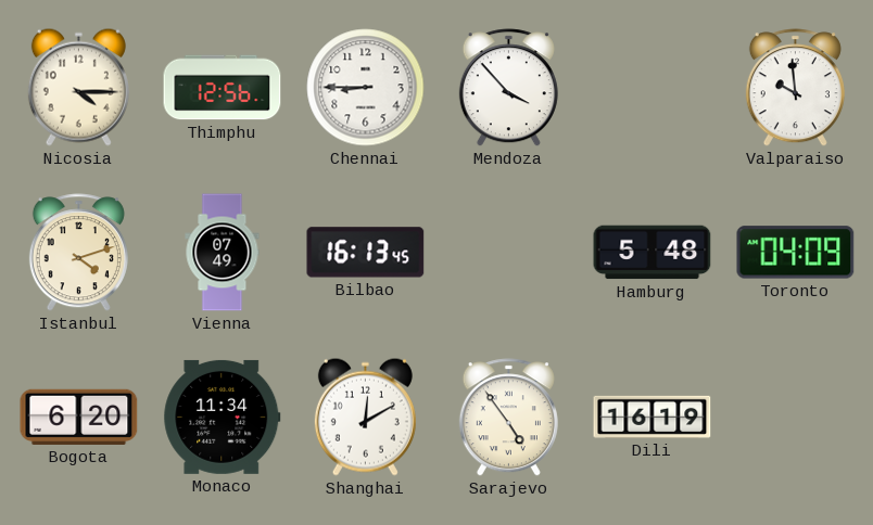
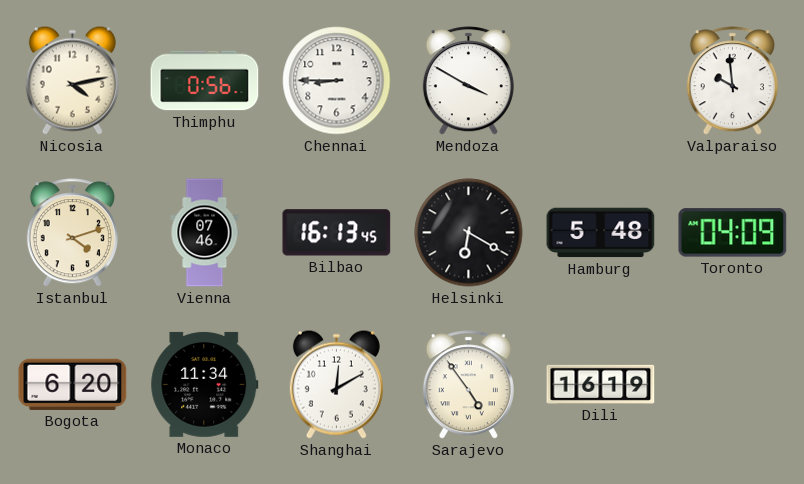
Nicosia: 4:15 -> 4:13 (72, 80)
Thimphu: 12:56 -> 0:56 (205, 81)
Mendoza: 3:53 -> 3:50 (468, 81)
Vienna: 07:49 -> 07:46 (205, 233)
Helsinki: none -> 6:20 (469, 233)
